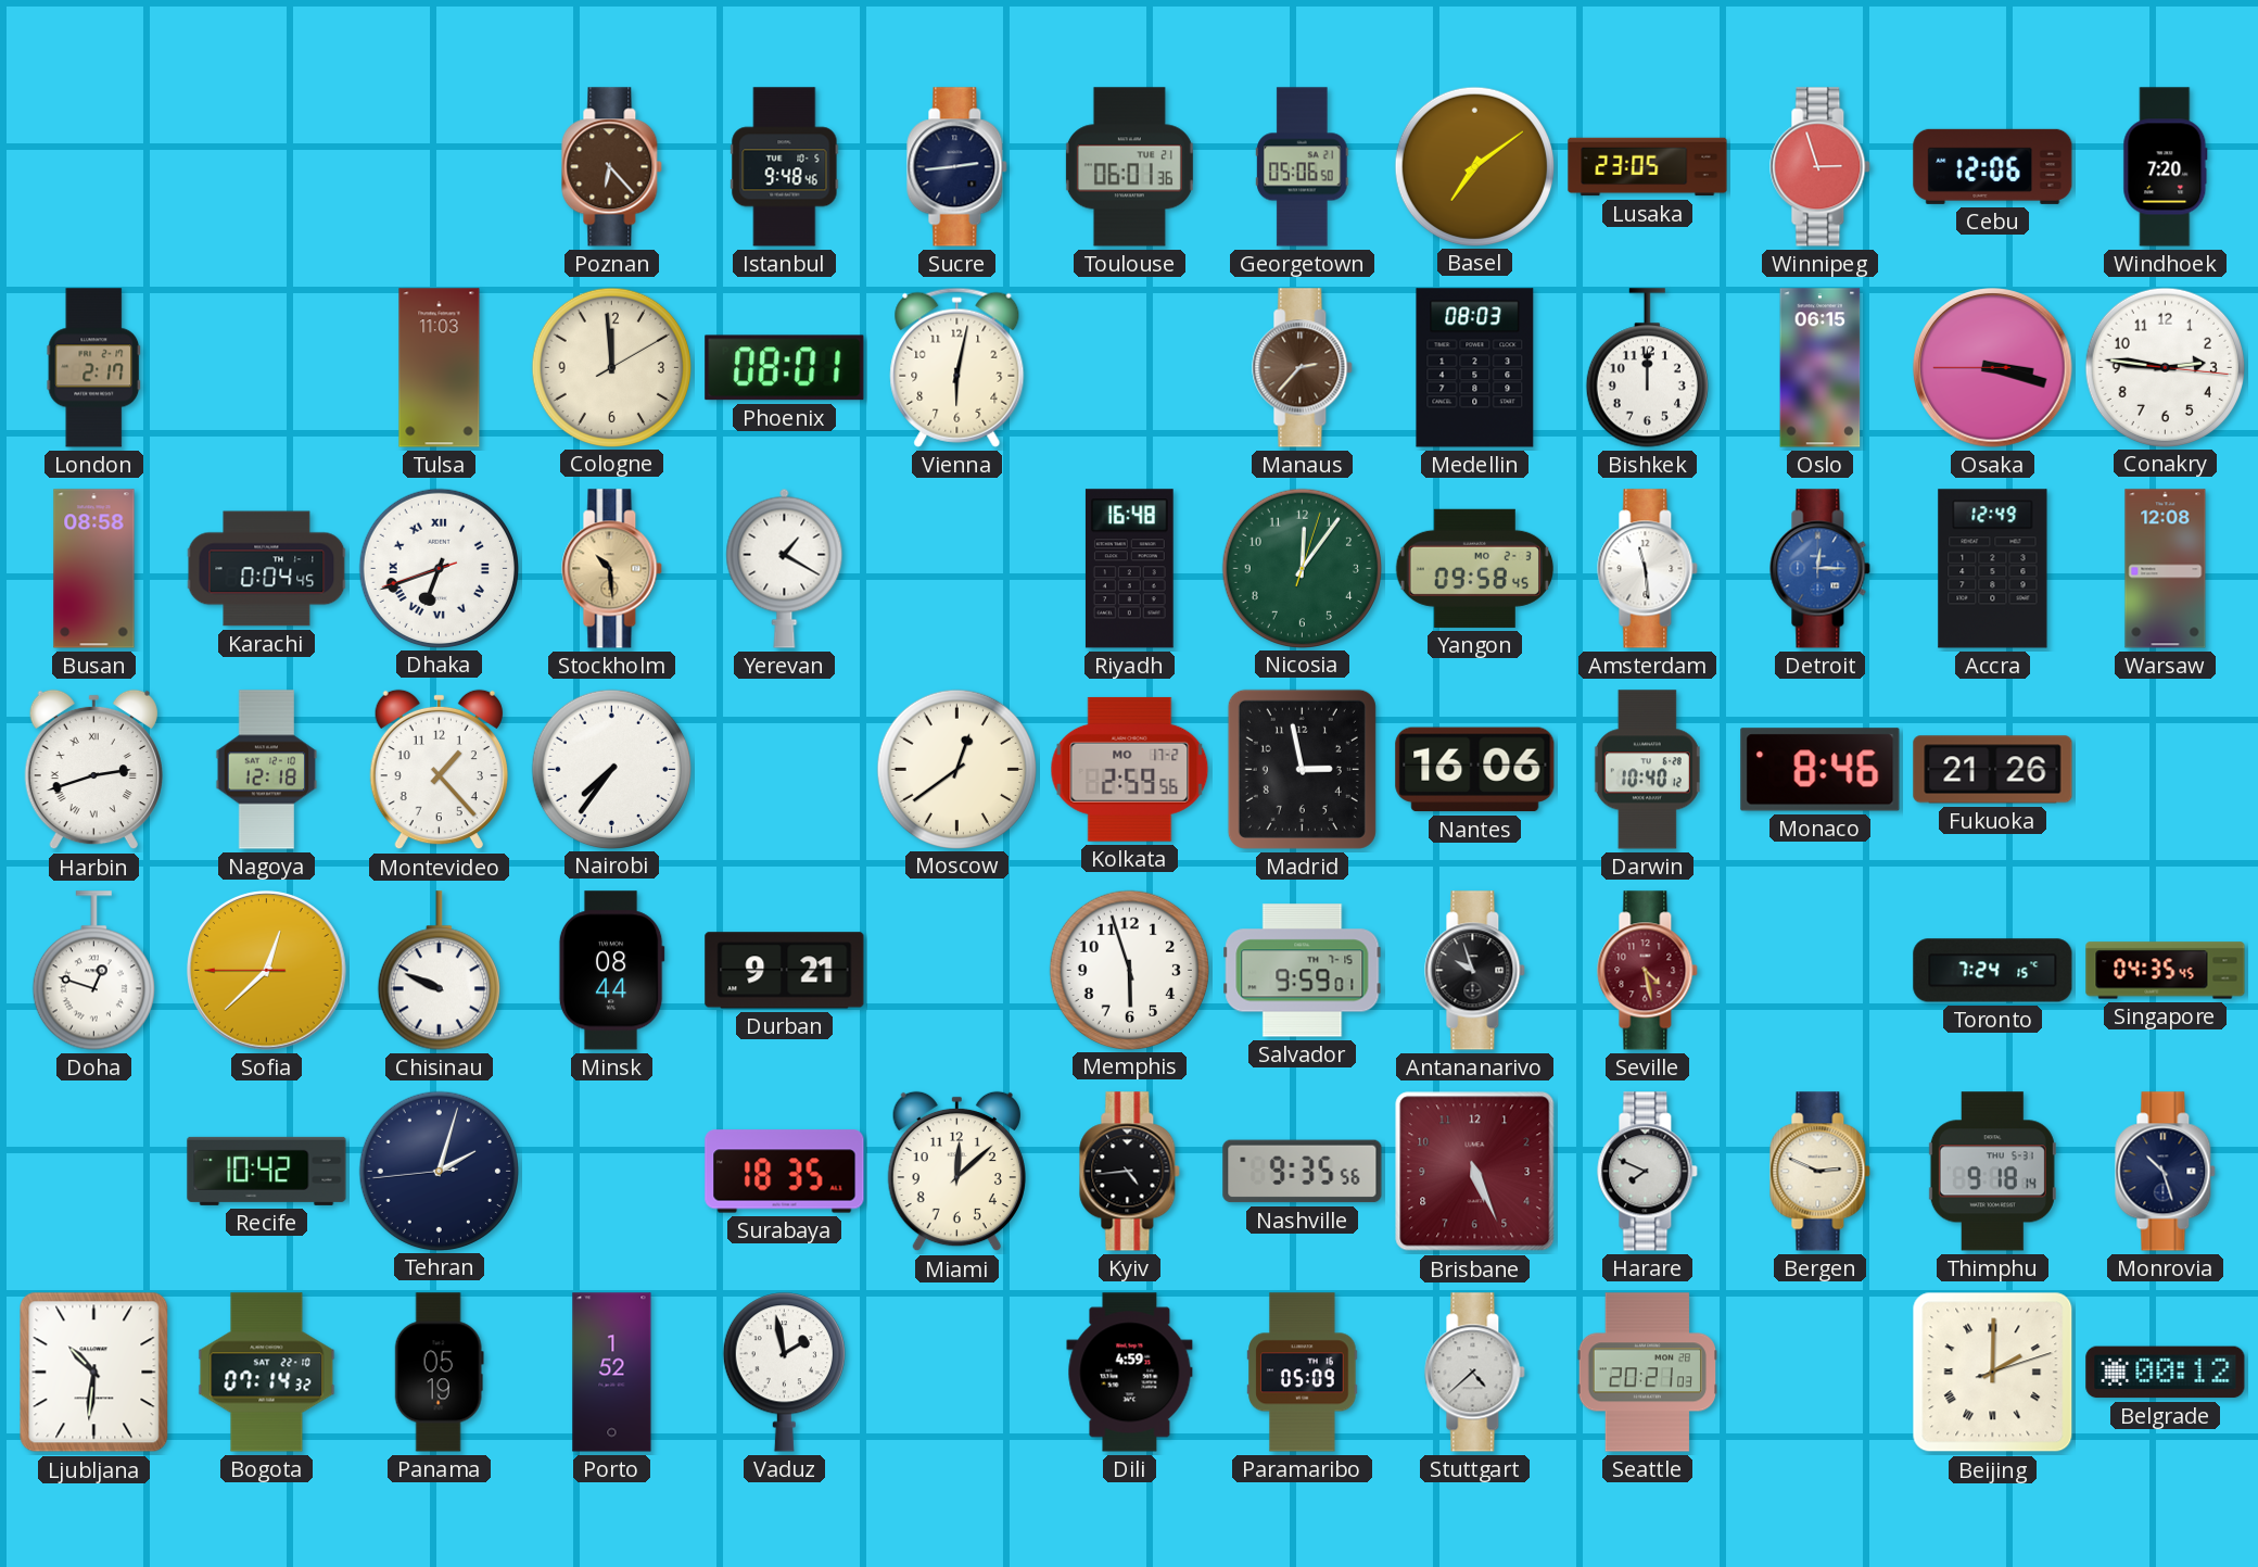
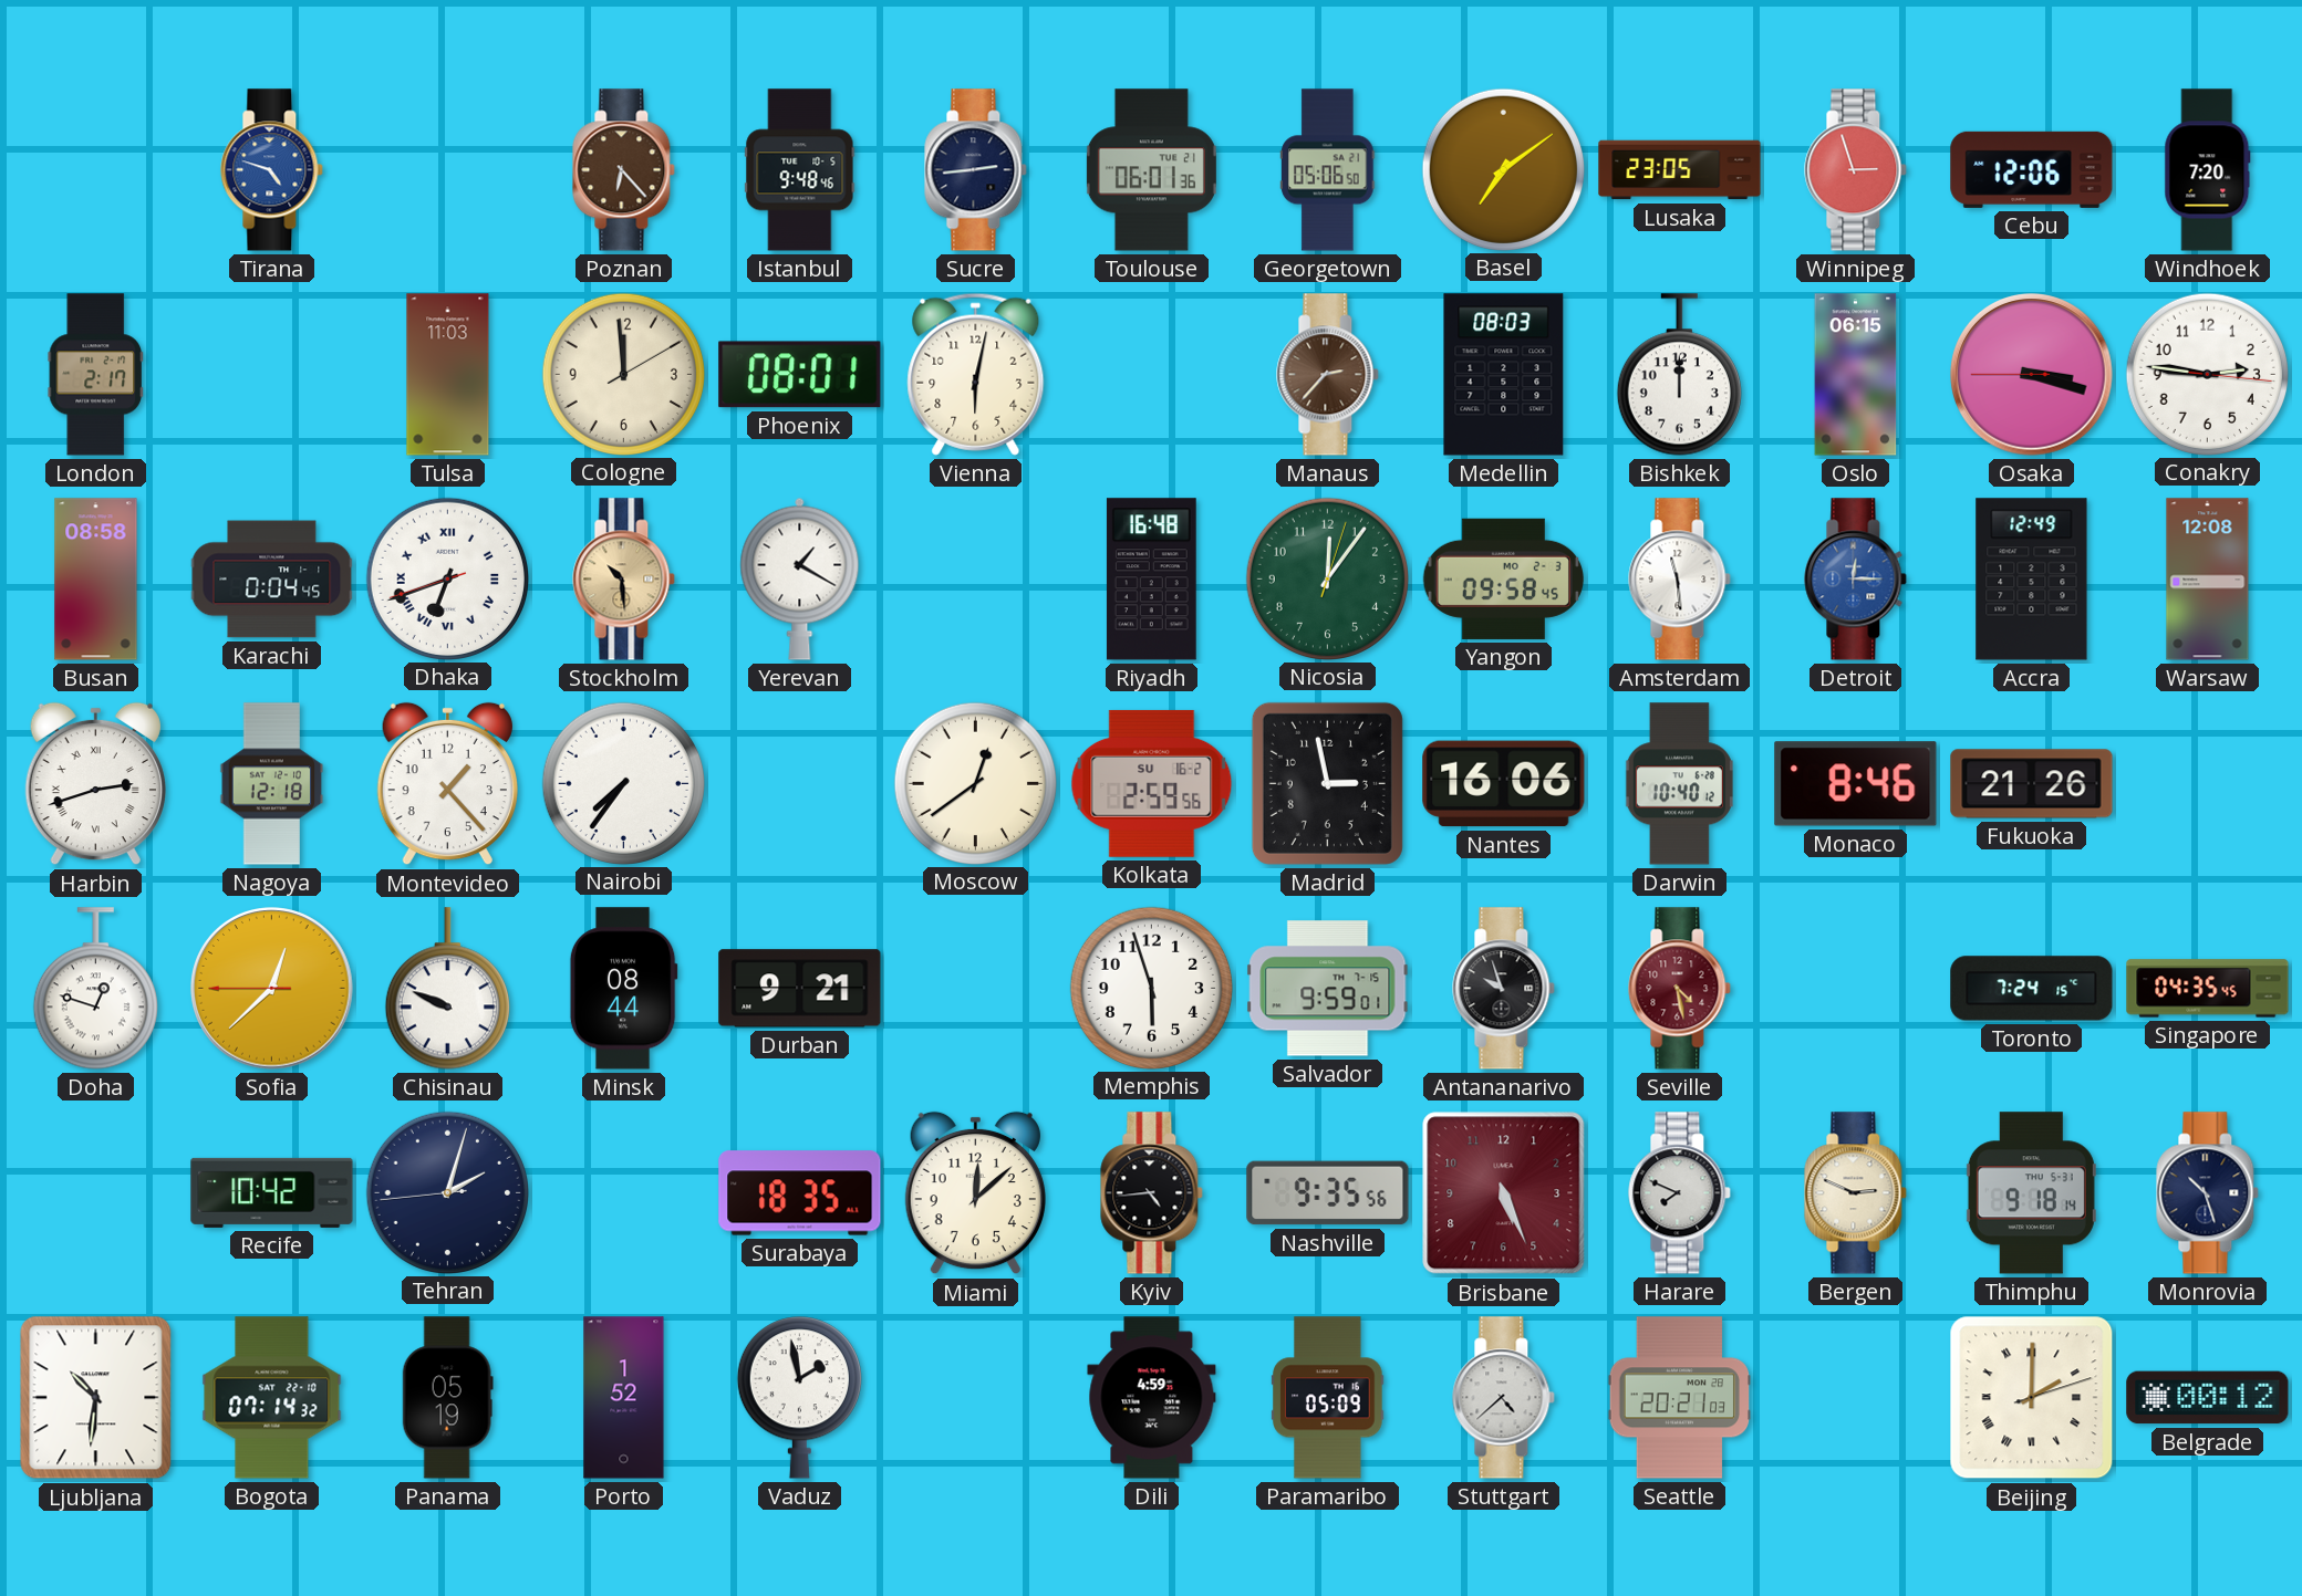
Tirana: none -> 4:48 (272, 170)
Kolkata date: MO 17-2 -> SU 16-2 (1152, 783)
